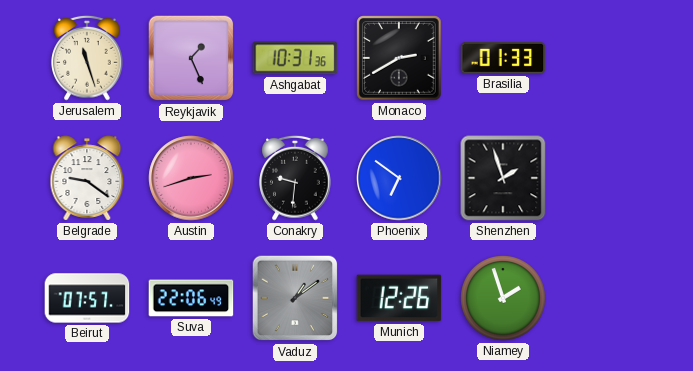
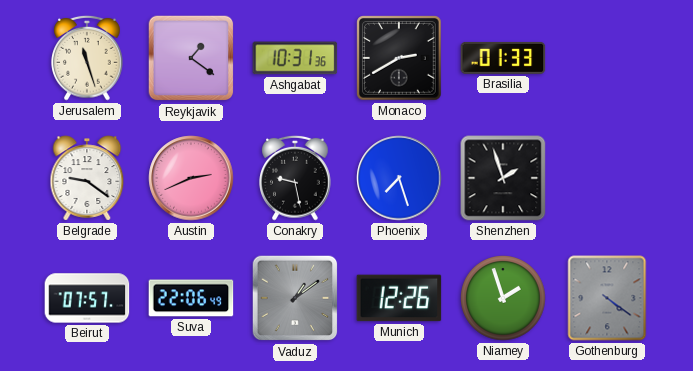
Reykjavik: 1:26 -> 1:21 (191, 58)
Austin: 2:42 -> 2:41 (191, 178)
Conakry: 9:31 -> 9:28 (295, 178)
Phoenix: 6:51 -> 7:27 (399, 178)
Gothenburg: none -> 4:21 (607, 298)
